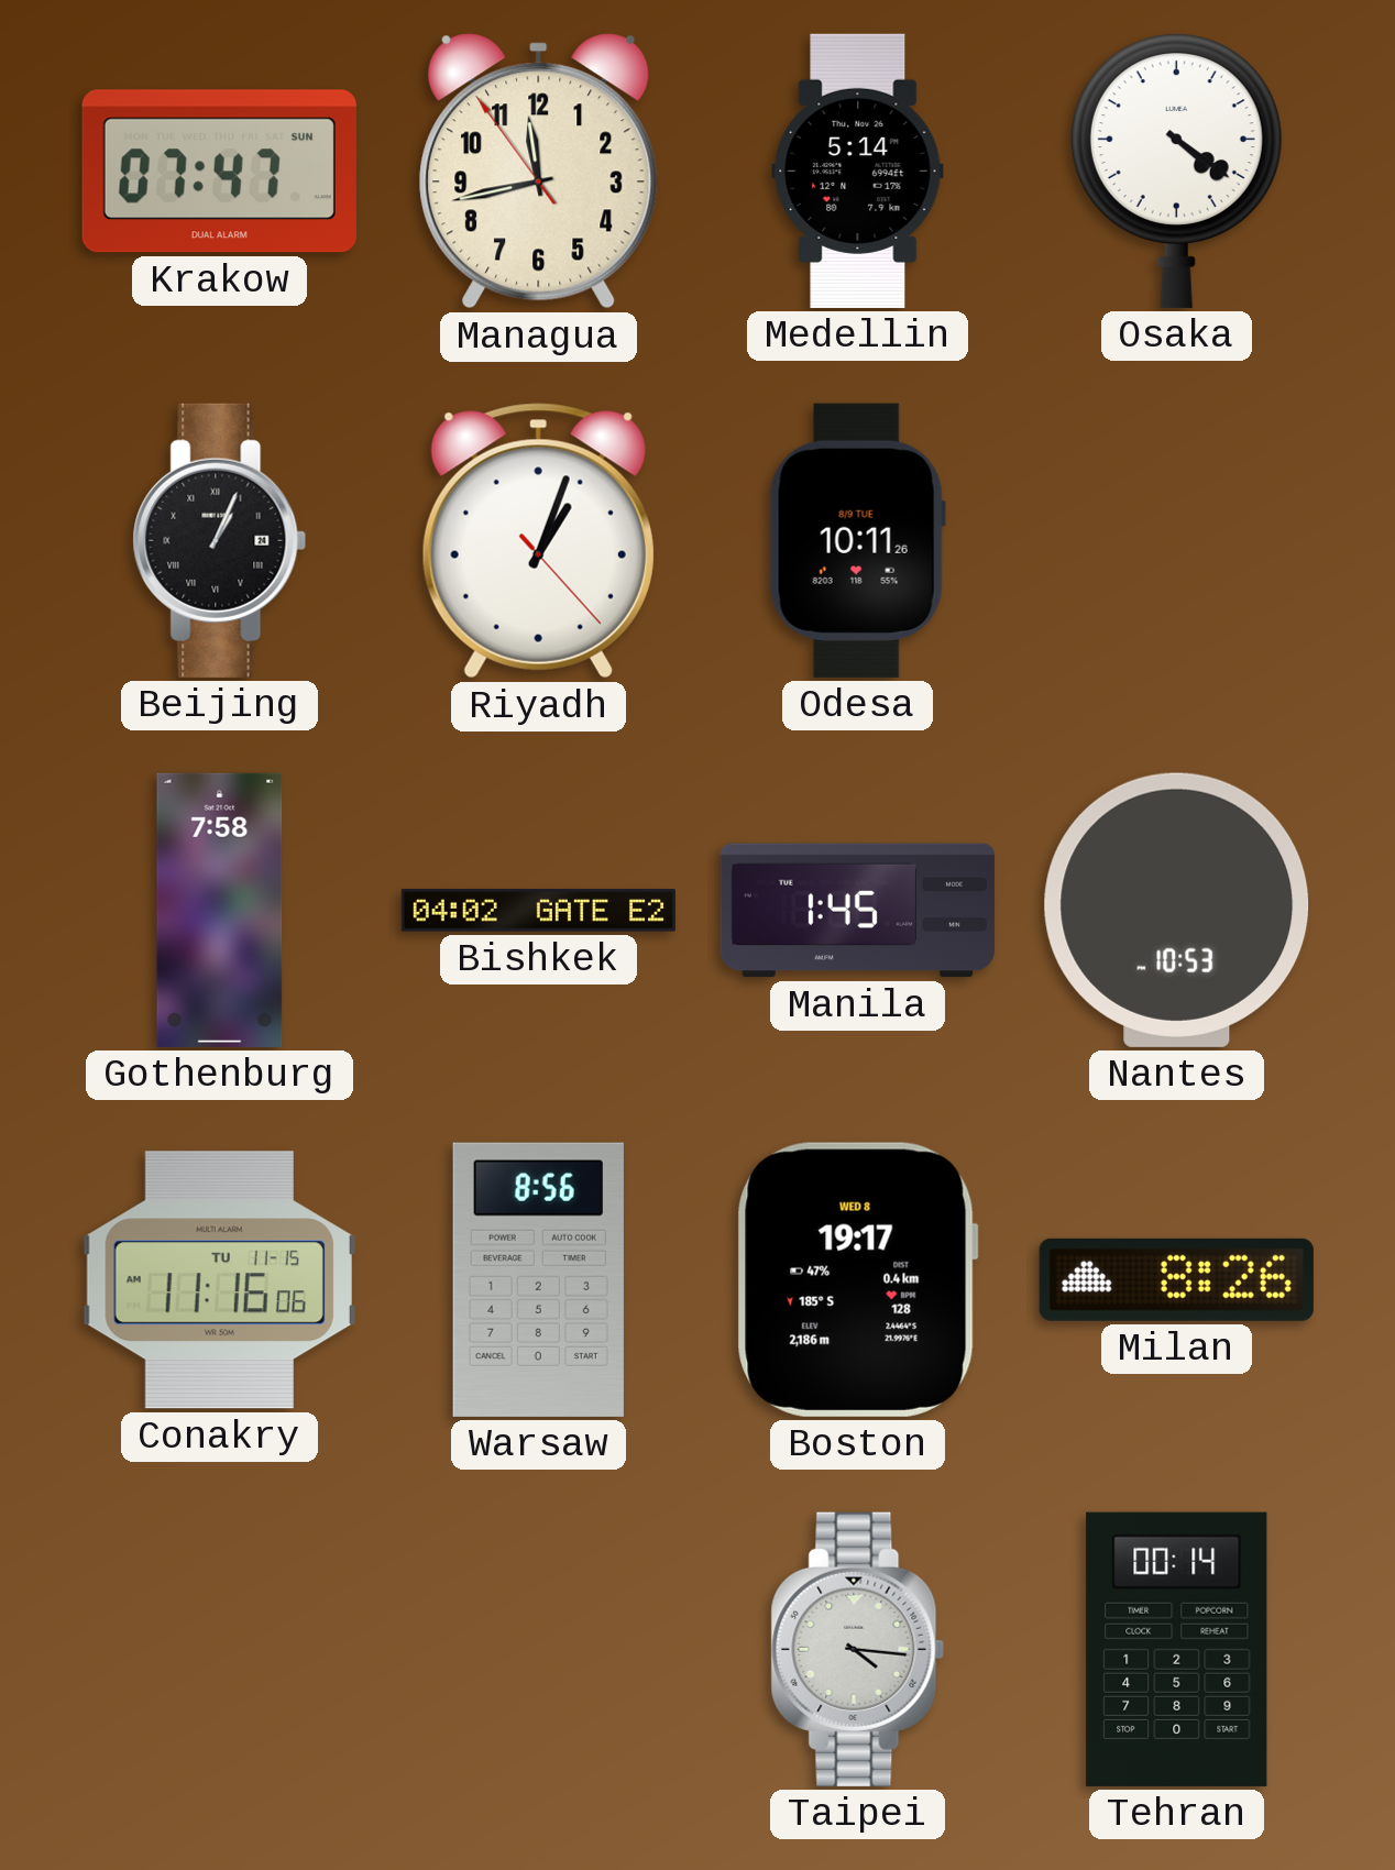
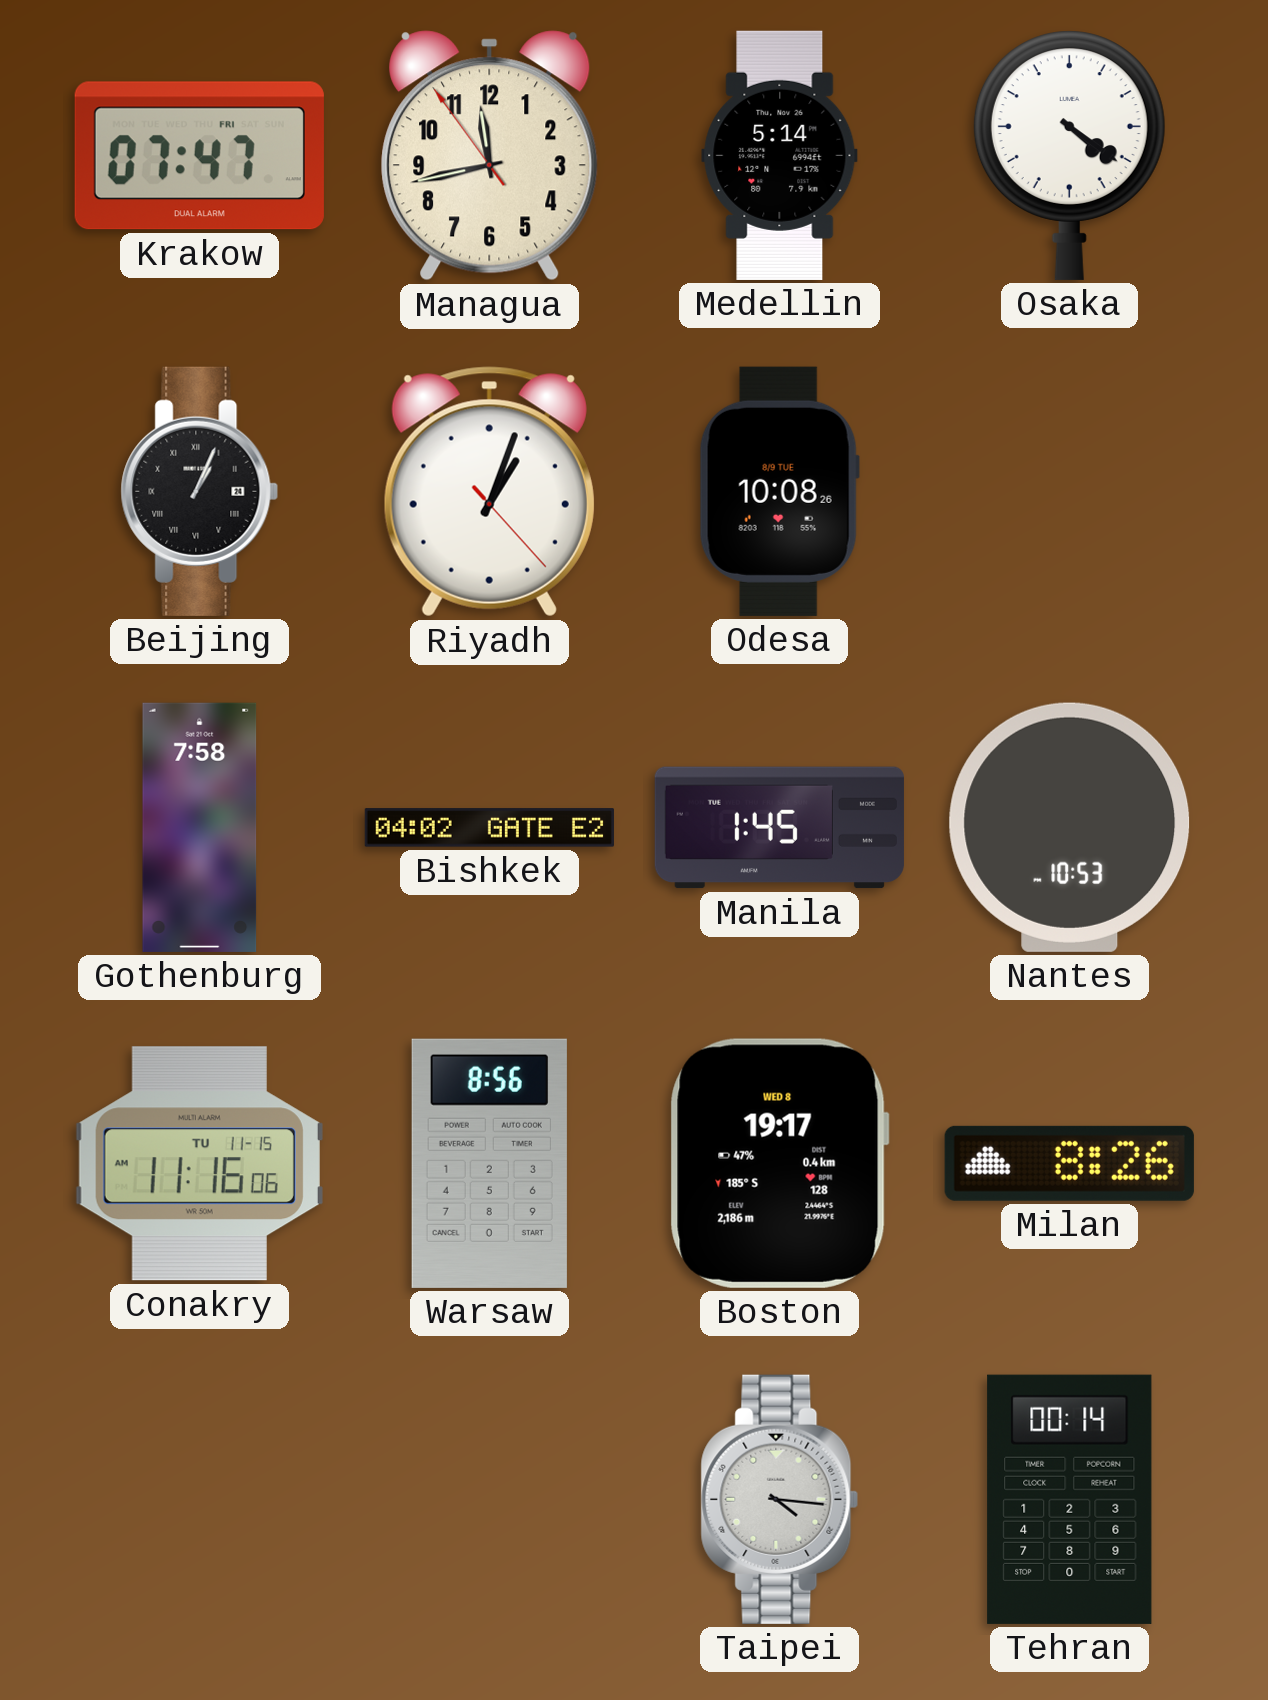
Krakow date: SUN -> FRI (199, 156)
Odesa: 10:11 -> 10:08 (779, 491)
